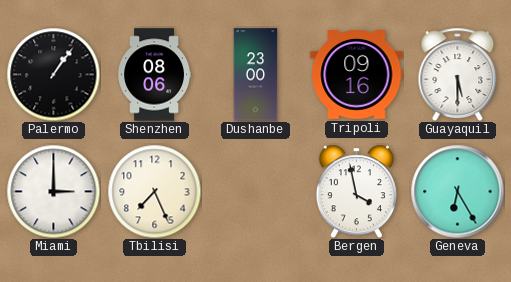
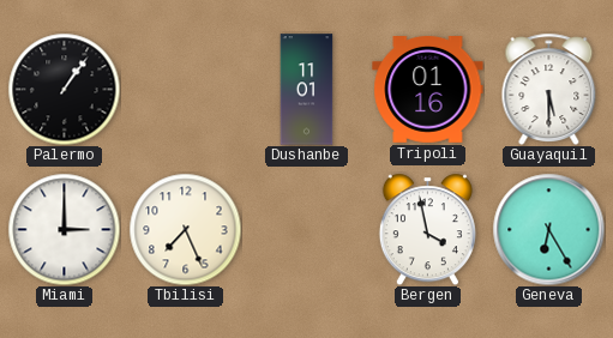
Shenzhen: 08:06 -> none (154, 75)
Dushanbe: 23:00 -> 11:01 (307, 90)
Tripoli: 09:16 -> 01:16 (428, 90)
